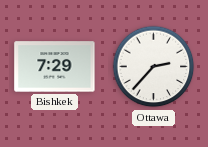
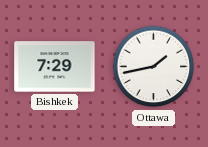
Ottawa: 2:37 -> 1:43 (154, 67)
